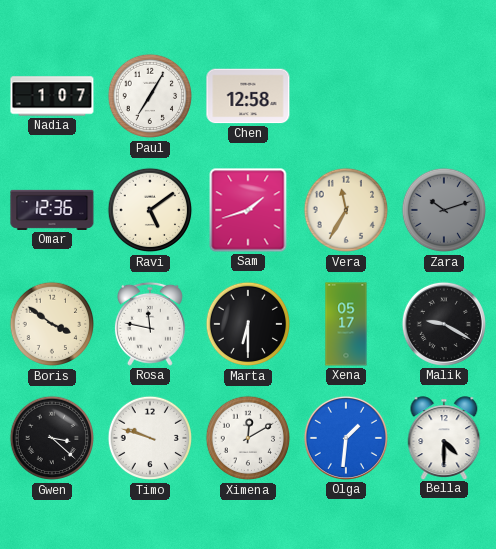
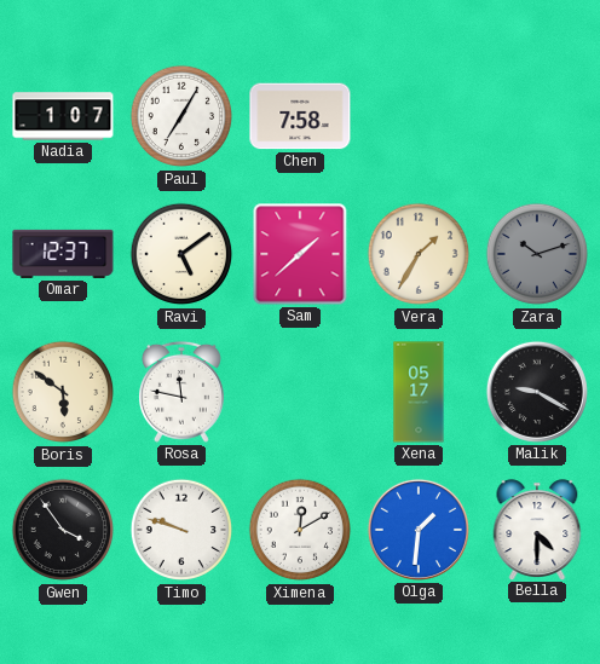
Chen: 12:58 -> 7:58 (300, 116)
Omar: 12:36 -> 12:37 (63, 254)
Sam: 1:42 -> 1:38 (300, 254)
Vera: 11:35 -> 1:35 (419, 254)
Boris: 3:51 -> 5:51 (63, 392)
Marta: 6:30 -> none (248, 324)
Gwen: 3:22 -> 3:54 (63, 530)
